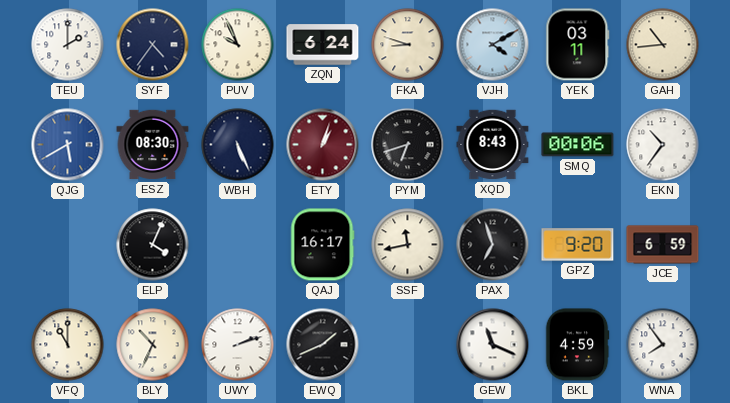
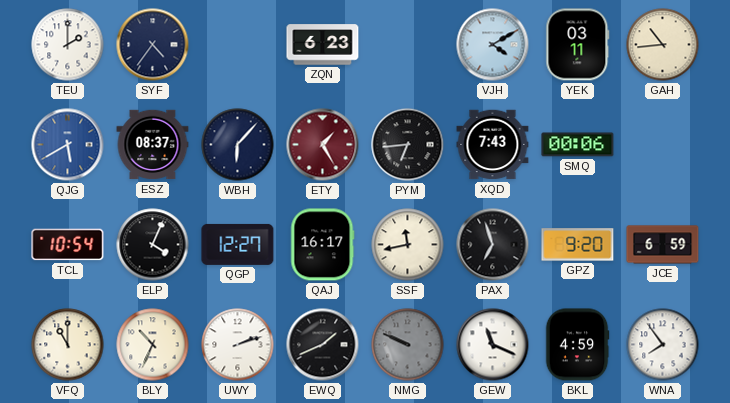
PUV: 9:56 -> none (238, 45)
ZQN: 6:24 -> 6:23 (323, 45)
FKA: 8:48 -> none (408, 45)
ESZ: 08:30 -> 08:37 (153, 145)
WBH: 5:26 -> 6:07 (238, 145)
ETY: 1:03 -> 1:25 (323, 145)
PYM: 6:42 -> 6:44 (408, 145)
XQD: 8:43 -> 7:43 (493, 145)
EKN: 10:36 -> none (663, 145)
TCL: none -> 10:54 (68, 245)
QGP: none -> 12:27 (238, 244)
NMG: none -> 9:49 (408, 345)
